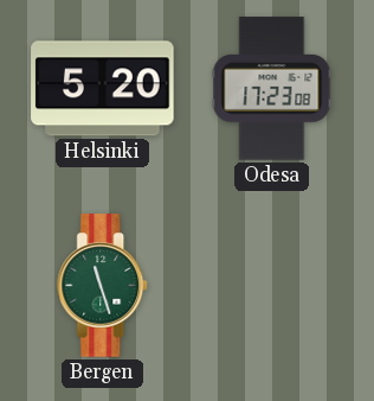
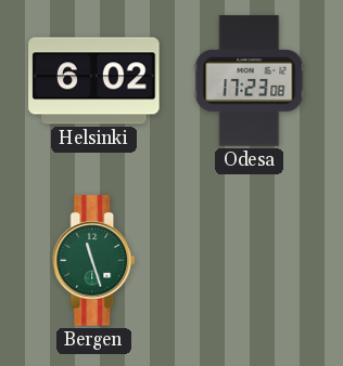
Helsinki: 5:20 -> 6:02 (94, 81)
